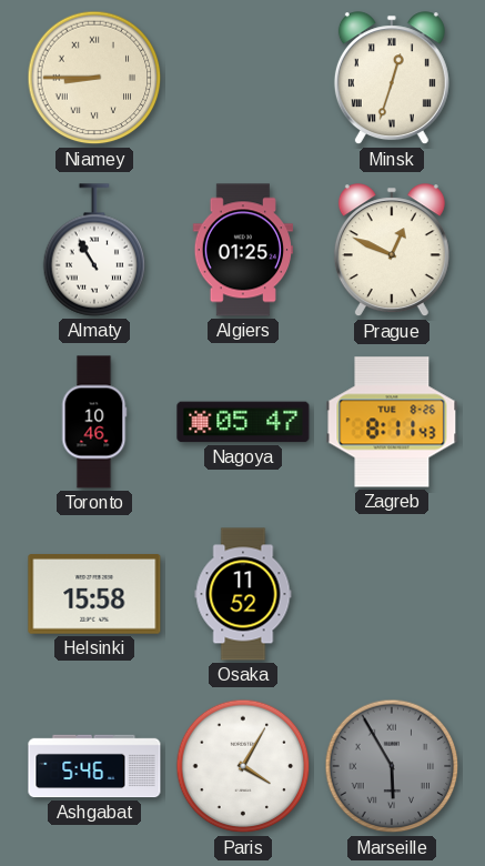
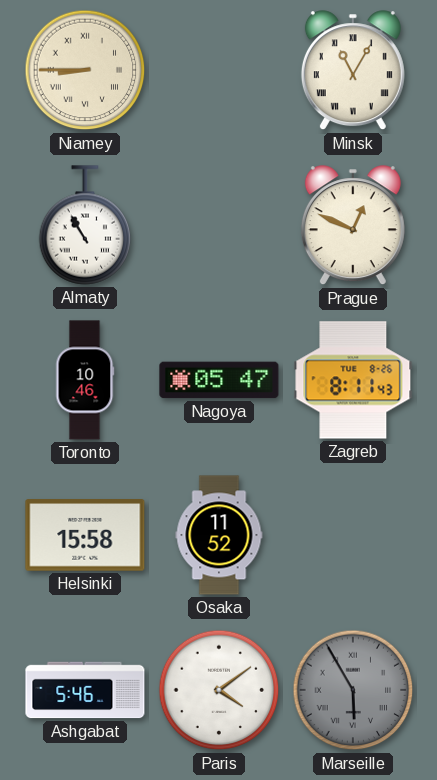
Minsk: 12:33 -> 11:05 (353, 71)
Algiers: 01:25 -> none (243, 250)
Paris: 4:05 -> 4:09 (219, 690)
